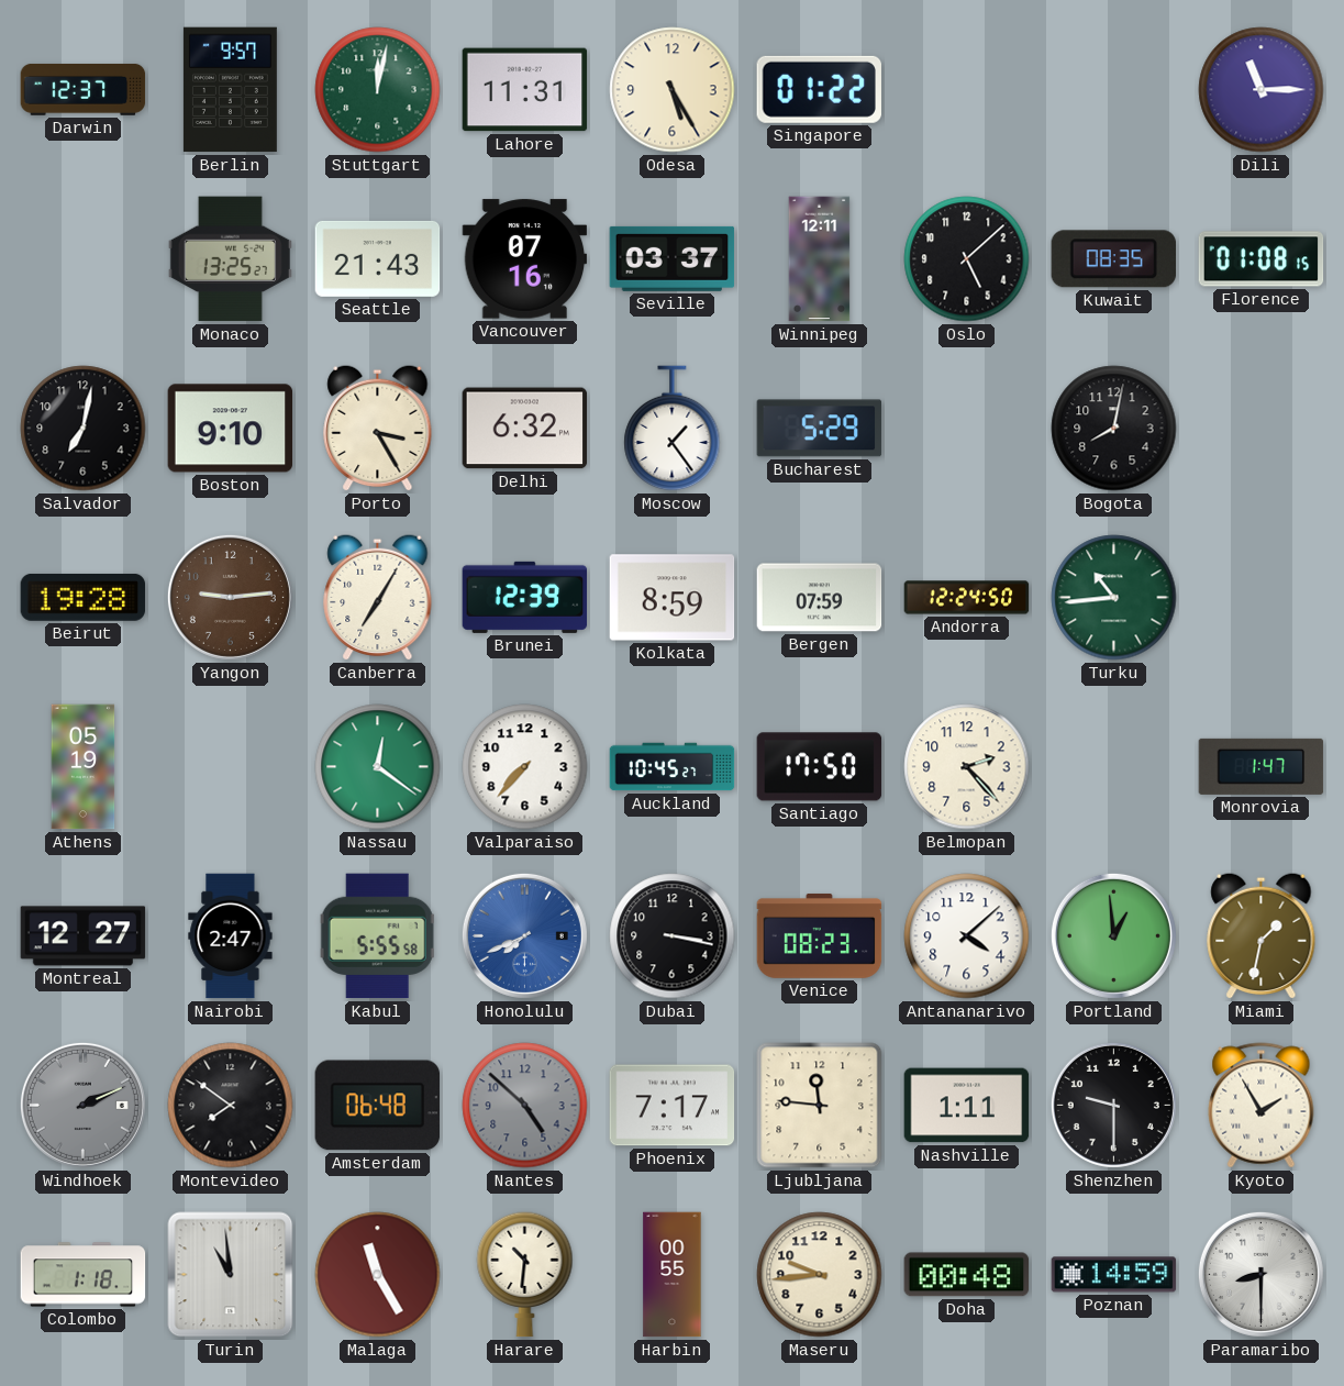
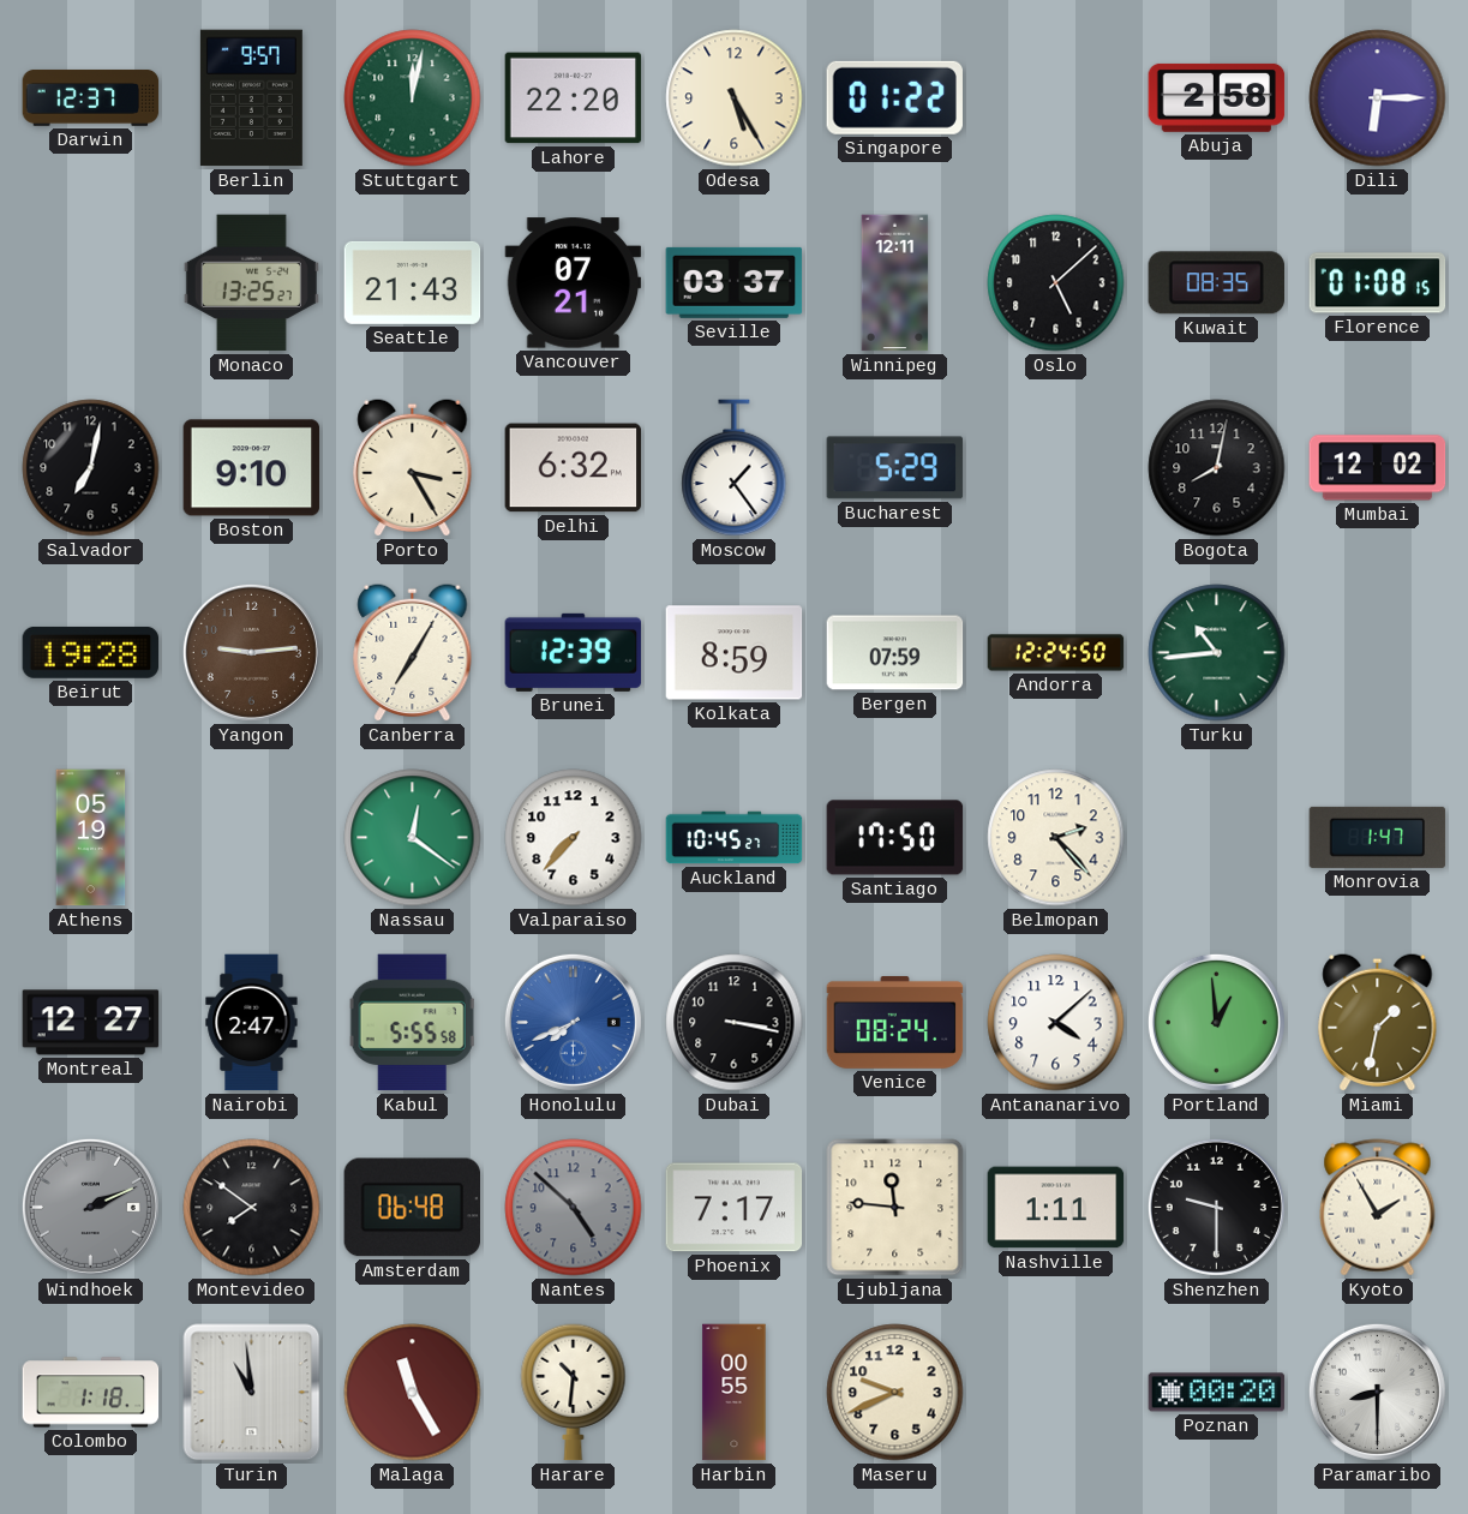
Lahore: 11:31 -> 22:20 (574, 98)
Abuja: none -> 2:58 (1217, 97)
Dili: 11:15 -> 6:15 (1378, 98)
Vancouver: 07:16 -> 07:21 (574, 283)
Mumbai: none -> 12:02 (1378, 468)
Venice: 08:23 -> 08:24 (895, 1022)
Maseru: 9:44 -> 9:41 (895, 1393)
Doha: 00:48 -> none (967, 1275)
Poznan: 14:59 -> 00:20 (1217, 1393)
